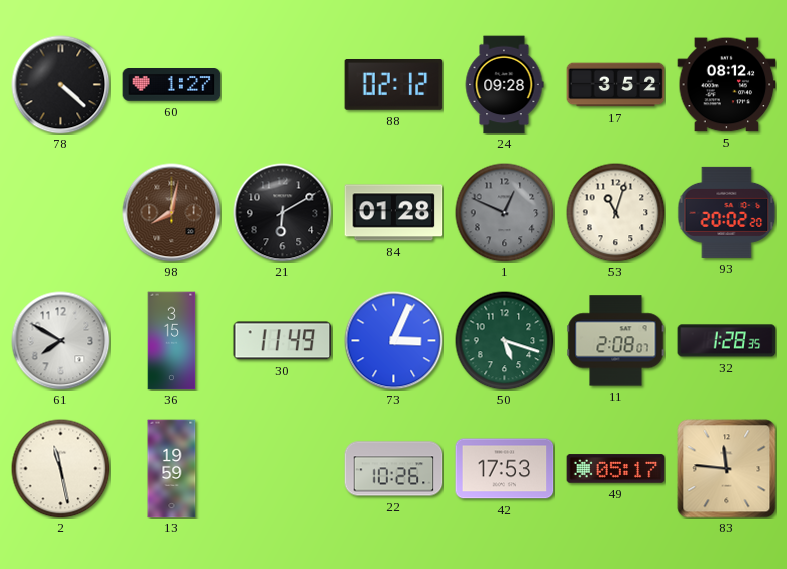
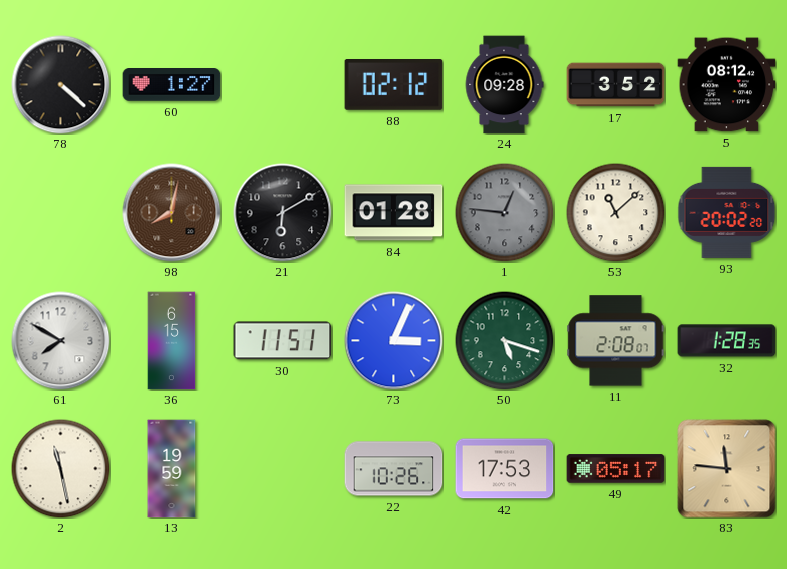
1: 12:49 -> 12:46 (505, 213)
53: 11:03 -> 11:08 (616, 213)
36: 3:15 -> 6:15 (172, 341)
30: 11:49 -> 11:51 (283, 341)
